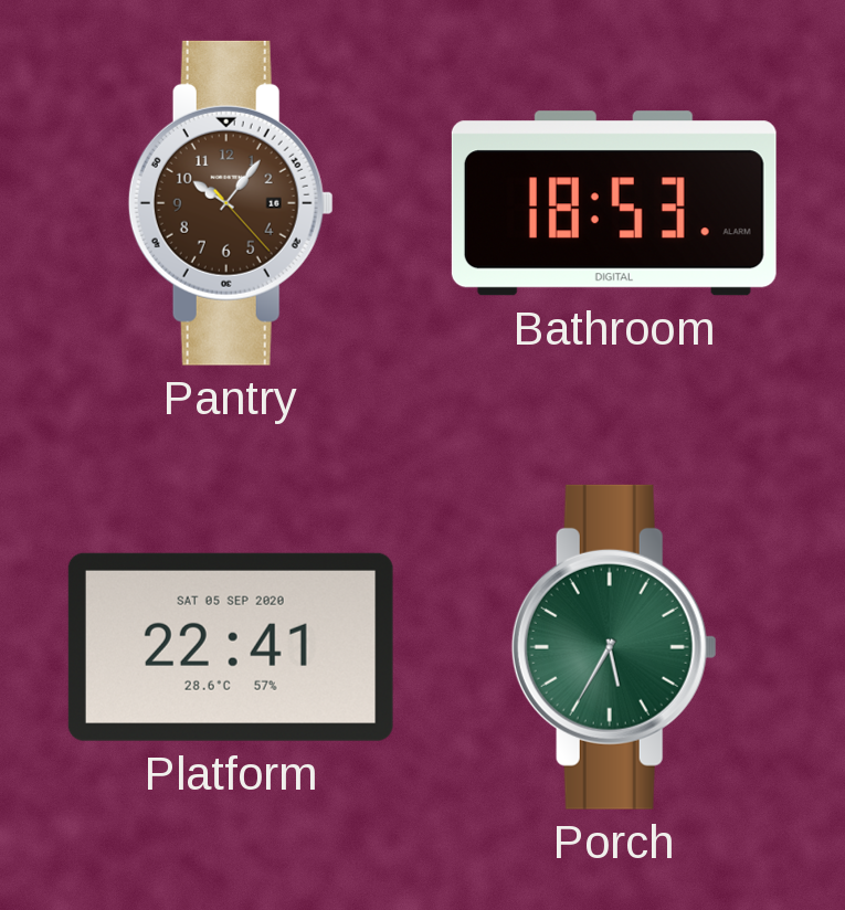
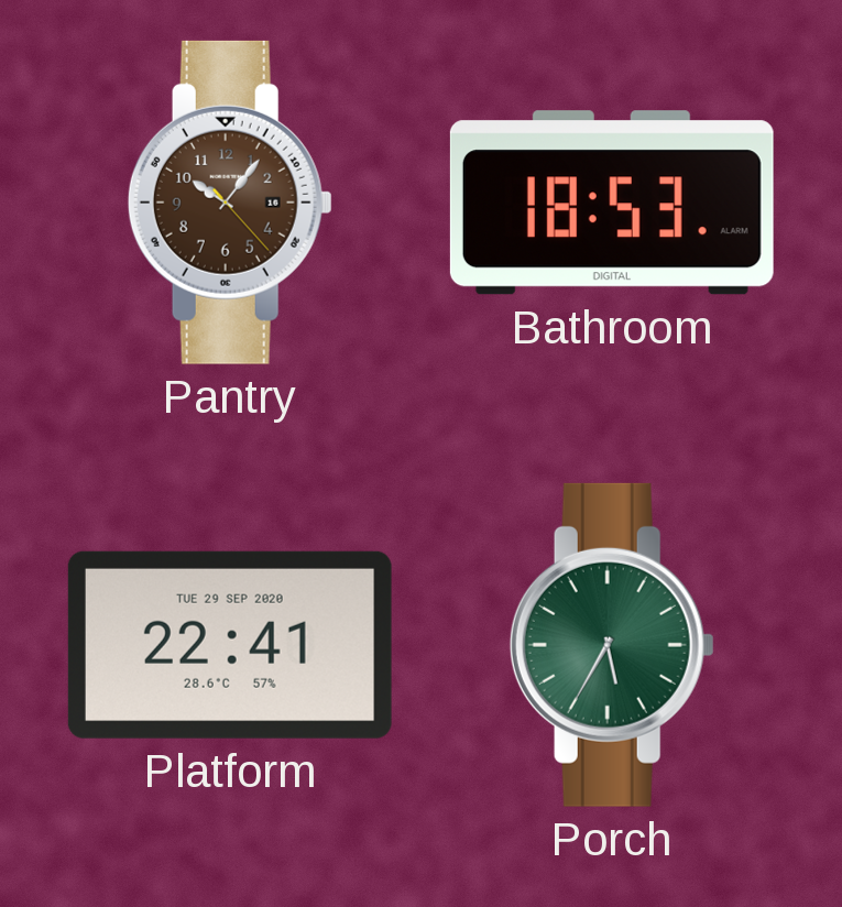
Platform date: SAT 05 SEP 2020 -> TUE 29 SEP 2020 (230, 645)
